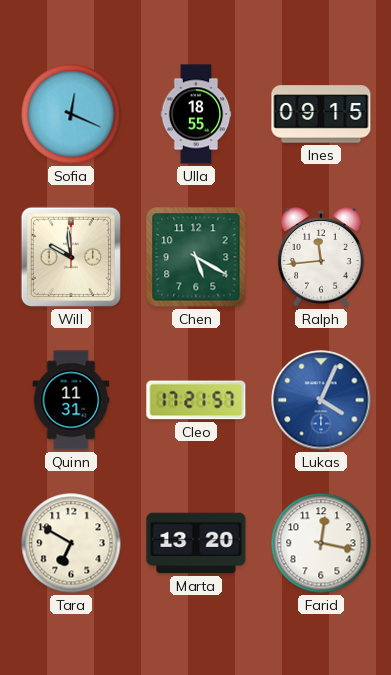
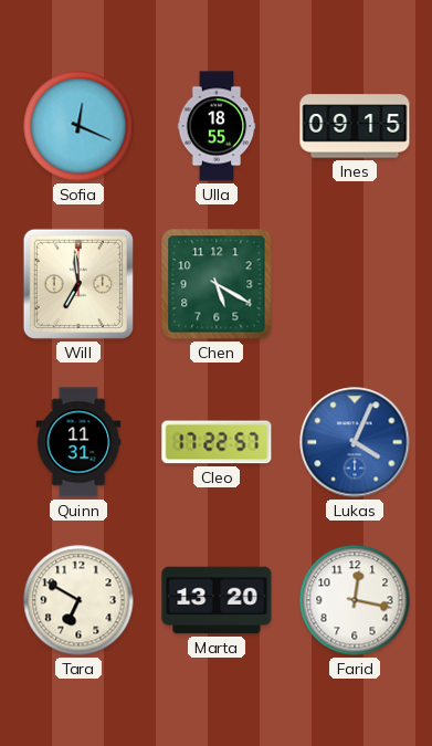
Will: 9:59 -> 6:59 (78, 284)
Ralph: 11:44 -> none (321, 257)
Cleo: 17:21 -> 17:22 (217, 442)
